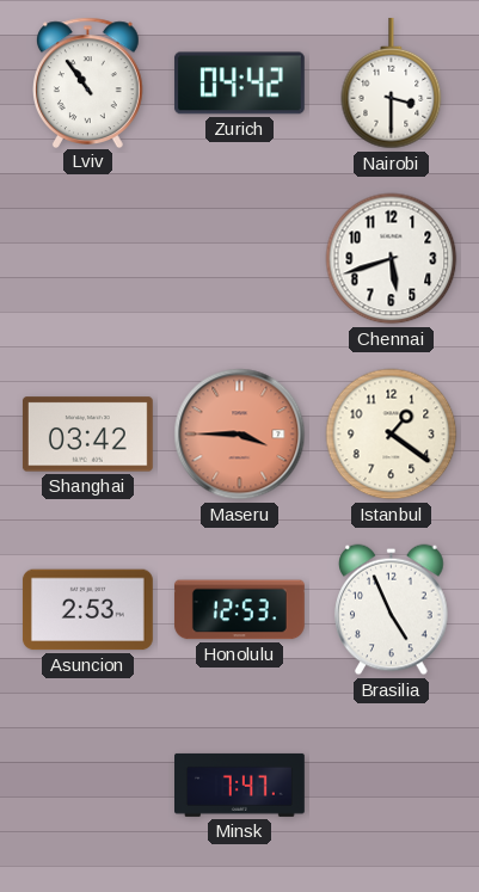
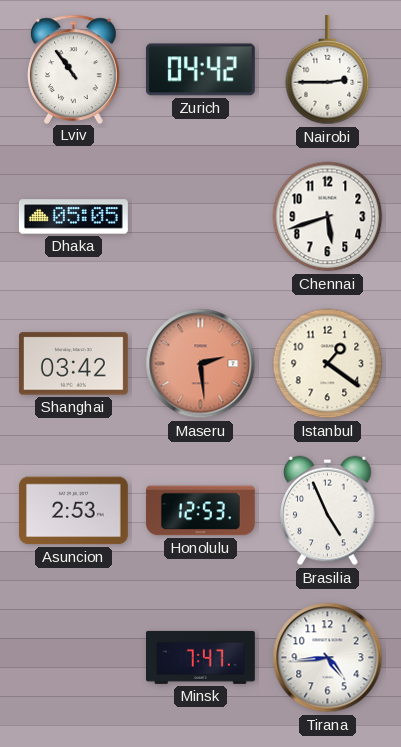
Nairobi: 3:30 -> 2:45 (328, 70)
Dhaka: none -> 05:05 (73, 217)
Maseru: 3:45 -> 2:29 (201, 364)
Tirana: none -> 4:44 (328, 658)
